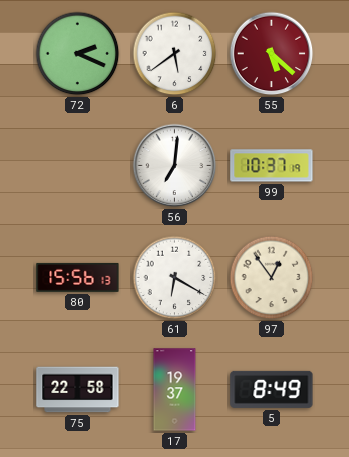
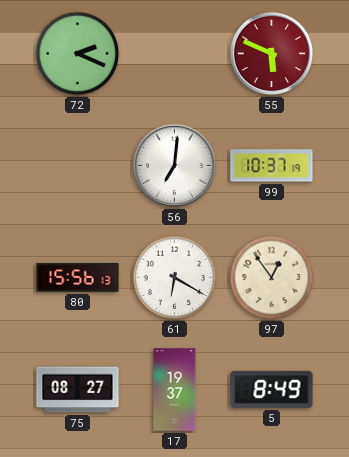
6: 5:39 -> none (175, 54)
55: 5:22 -> 5:49 (272, 54)
75: 22:58 -> 08:27 (78, 390)
